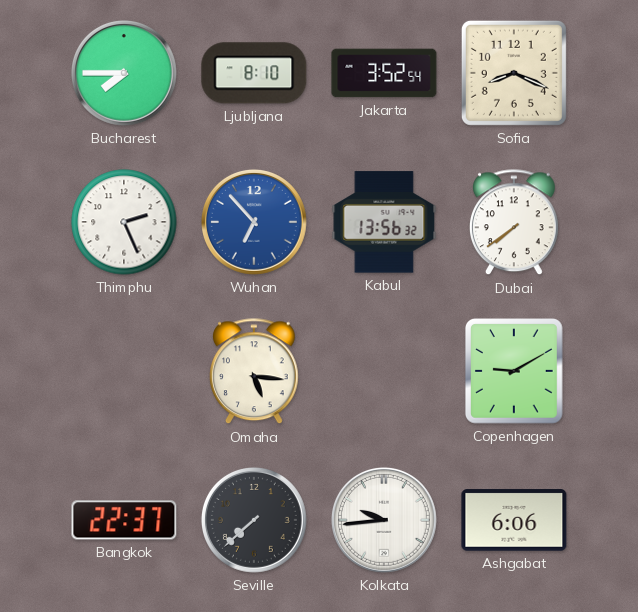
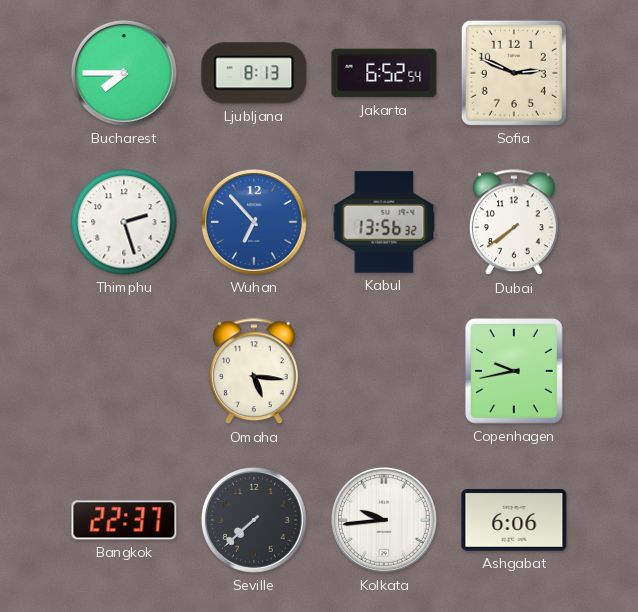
Ljubljana: 8:10 -> 8:13 (254, 73)
Jakarta: 3:52 -> 6:52 (384, 73)
Sofia: 8:19 -> 2:49 (514, 73)
Thimphu: 2:26 -> 2:27 (124, 222)
Copenhagen: 9:10 -> 9:43 (515, 372)
